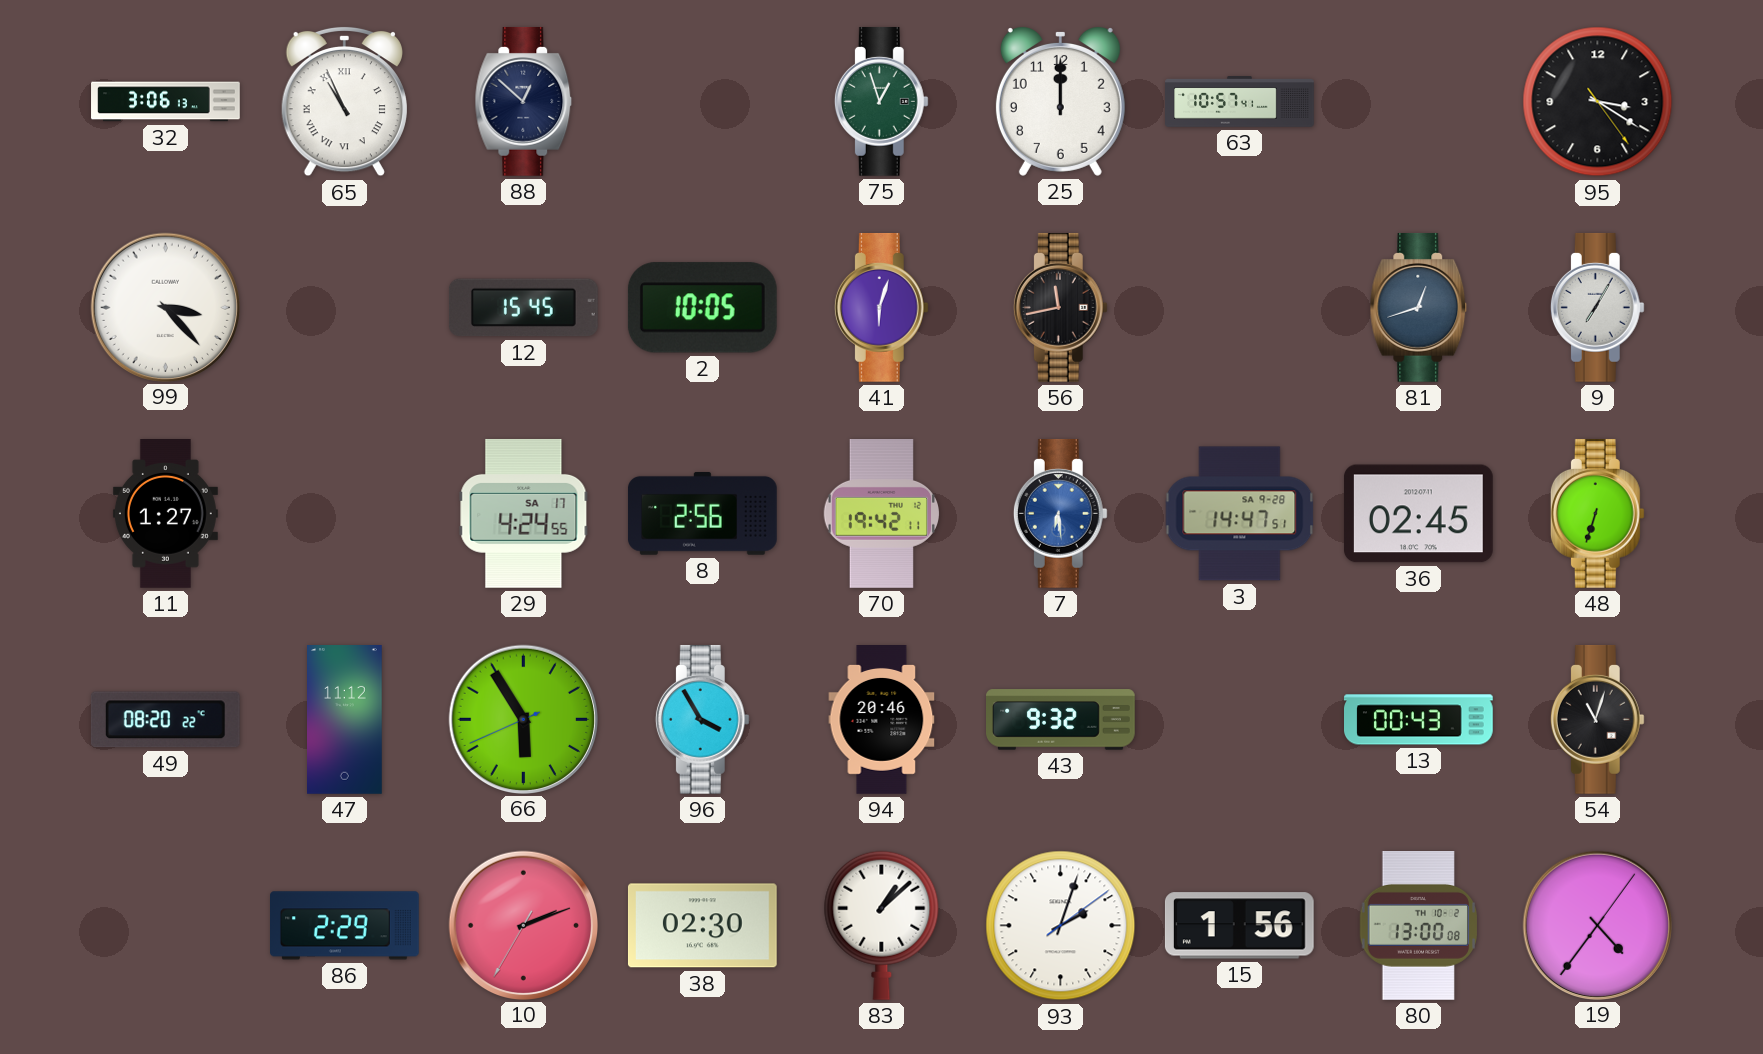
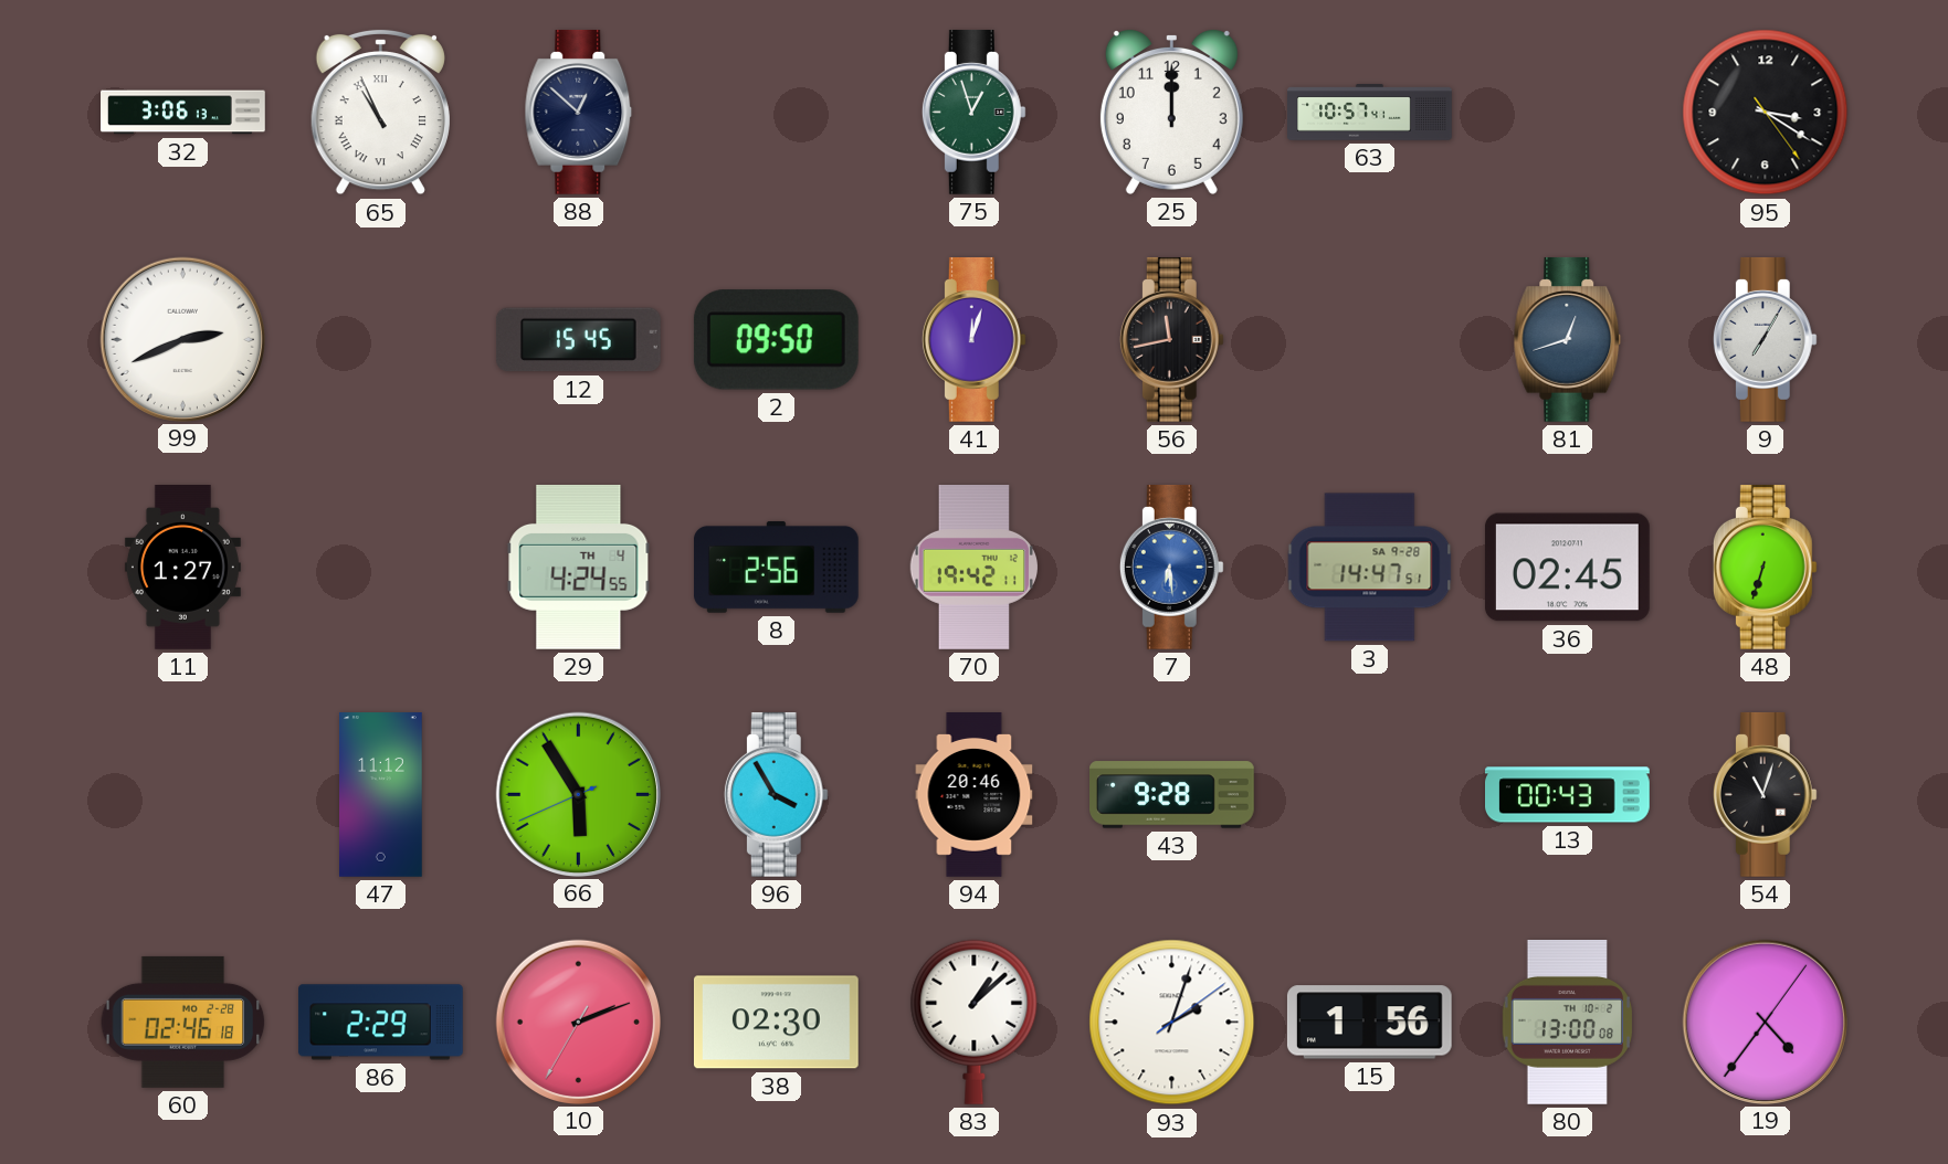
99: 3:23 -> 2:41 (182, 339)
2: 10:05 -> 09:50 (776, 340)
41: 6:03 -> 12:03 (973, 339)
29 date: SA 17 -> TH 4 (579, 568)
49: 08:20 -> none (165, 720)
43: 9:32 -> 9:28 (1172, 795)
60: none -> 02:46 (183, 1022)
